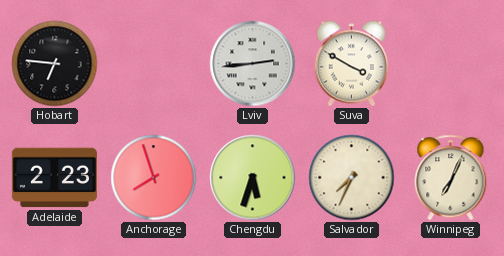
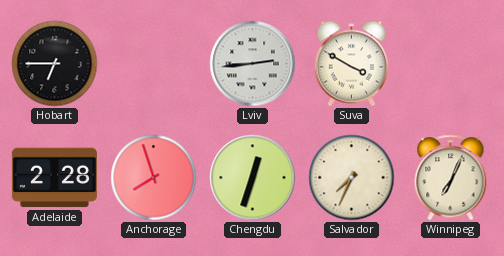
Hobart: 6:46 -> 6:45 (55, 64)
Adelaide: 2:23 -> 2:28 (54, 178)
Chengdu: 5:33 -> 12:33 (253, 178)
